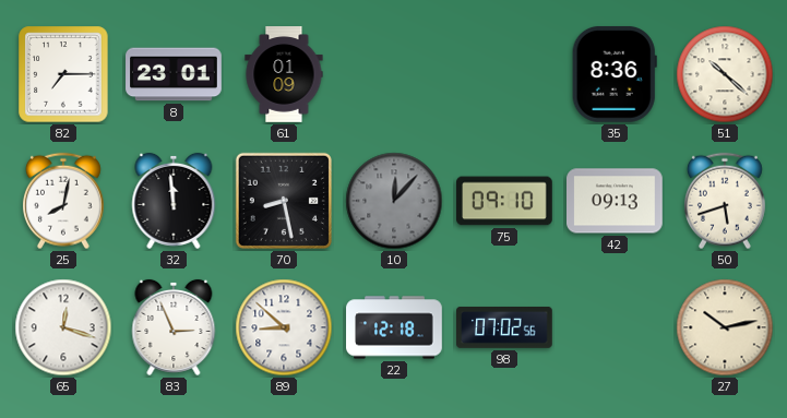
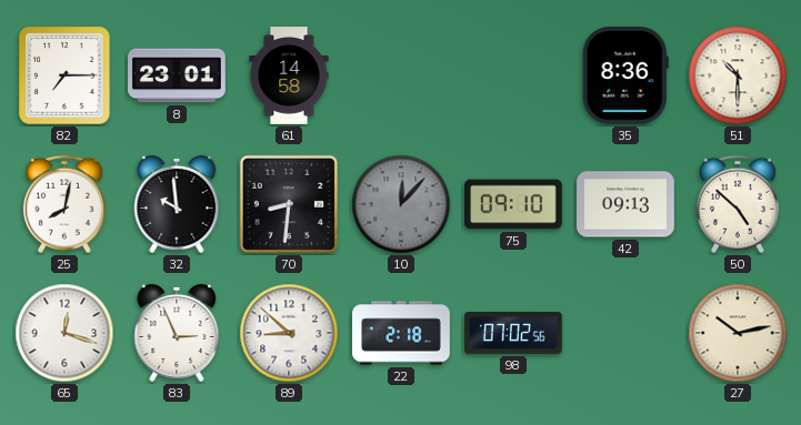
61: 01:09 -> 14:58 (289, 75)
51: 10:22 -> 10:30 (738, 75)
32: 11:59 -> 9:59 (177, 204)
70: 8:28 -> 8:31 (289, 204)
50: 5:42 -> 4:52 (738, 204)
22: 12:18 -> 2:18 (401, 333)
